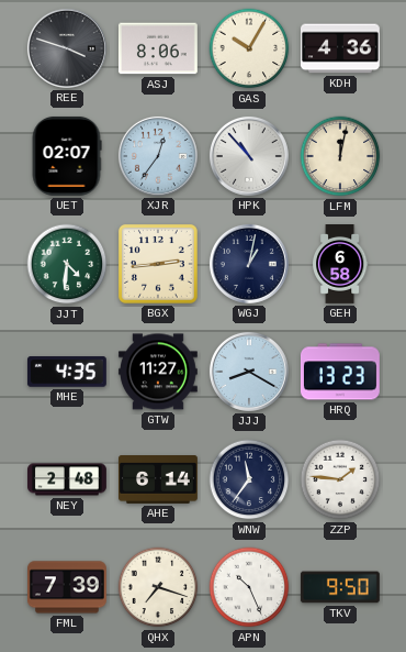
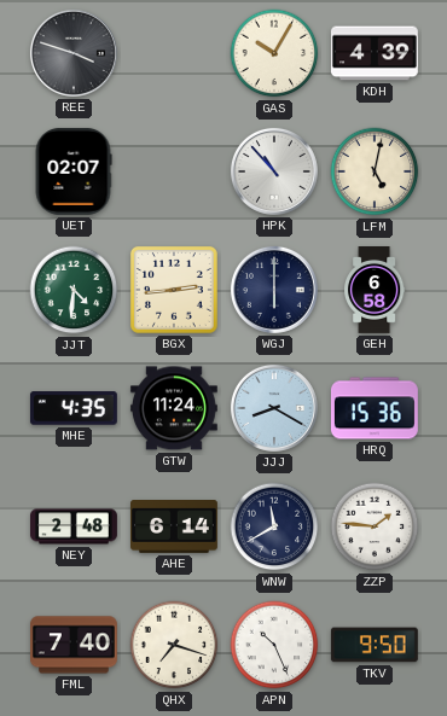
ASJ: 8:06 -> none (158, 48)
KDH: 4:36 -> 4:39 (375, 53)
XJR: 12:36 -> none (158, 156)
LFM: 12:02 -> 5:02 (375, 171)
WGJ: 1:02 -> 6:00 (274, 290)
GTW: 11:27 -> 11:24 (174, 408)
HRQ: 13:23 -> 15:36 (375, 408)
WNW: 11:36 -> 11:40 (274, 526)
FML: 7:39 -> 7:40 (75, 645)
